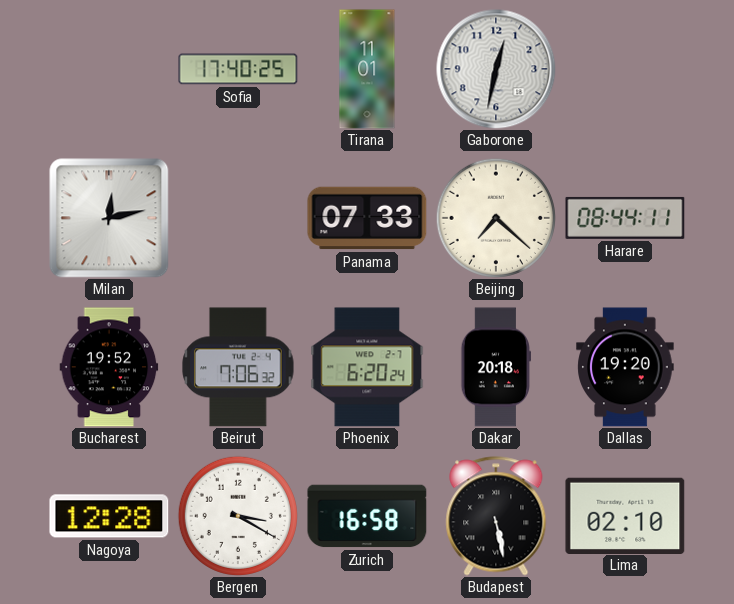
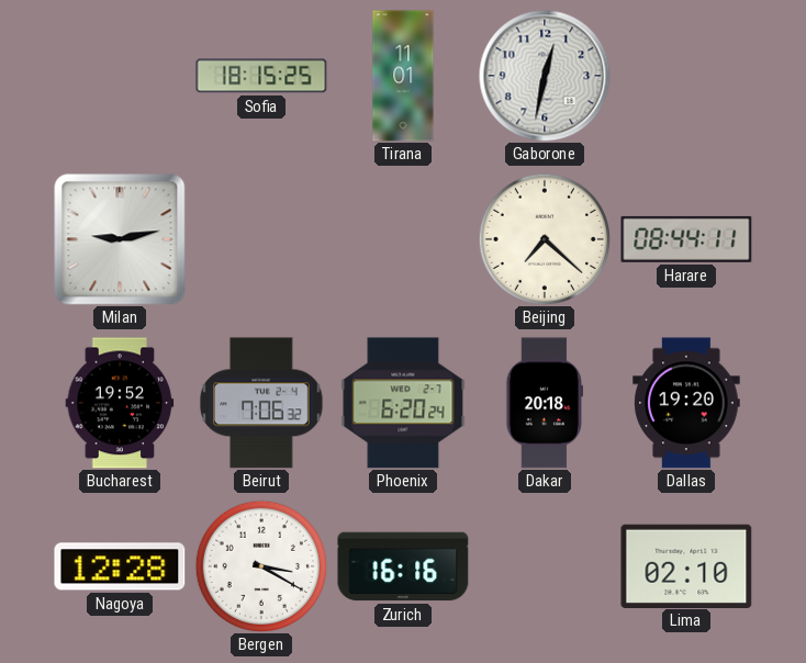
Sofia: 17:40 -> 18:15 (261, 76)
Milan: 12:13 -> 9:13 (120, 239)
Panama: 07:33 -> none (367, 218)
Zurich: 16:58 -> 16:16 (403, 566)
Budapest: 5:28 -> none (496, 516)
